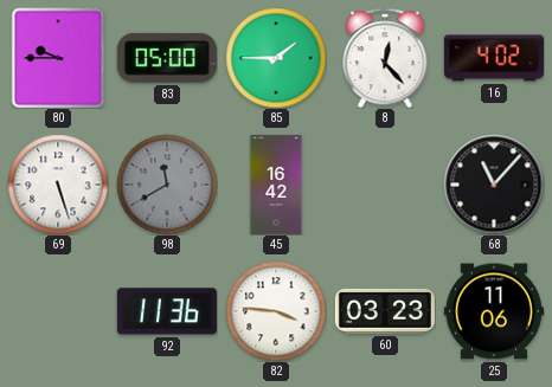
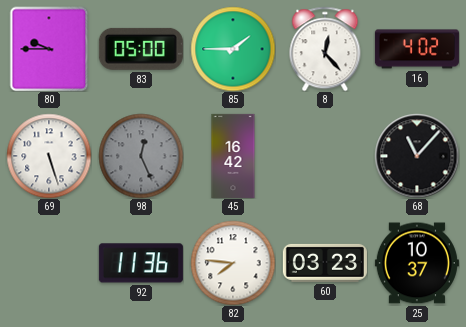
98: 11:40 -> 12:26 (141, 156)
82: 3:46 -> 7:46 (233, 263)
25: 11:06 -> 10:37 (417, 263)
